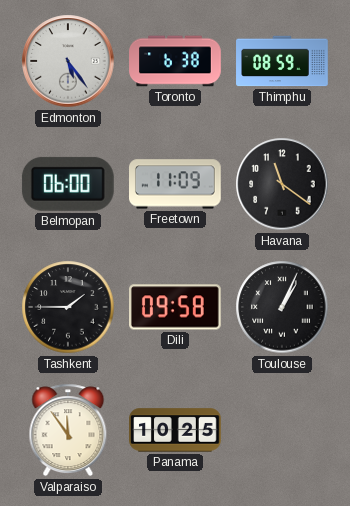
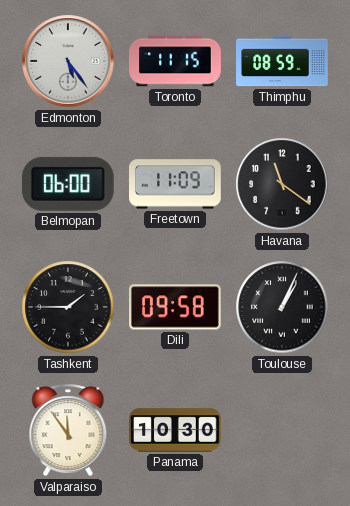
Toronto: 6:38 -> 11:15 (175, 61)
Panama: 10:25 -> 10:30 (175, 430)
